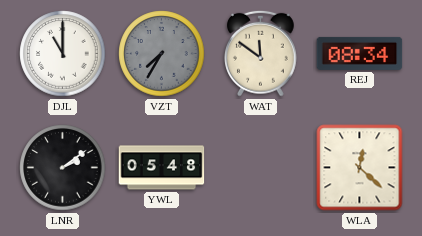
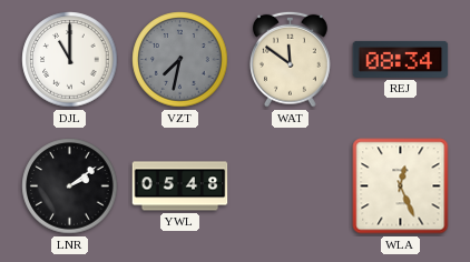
VZT: 7:35 -> 7:32 (180, 60)
WLA: 12:22 -> 12:26 (401, 187)
